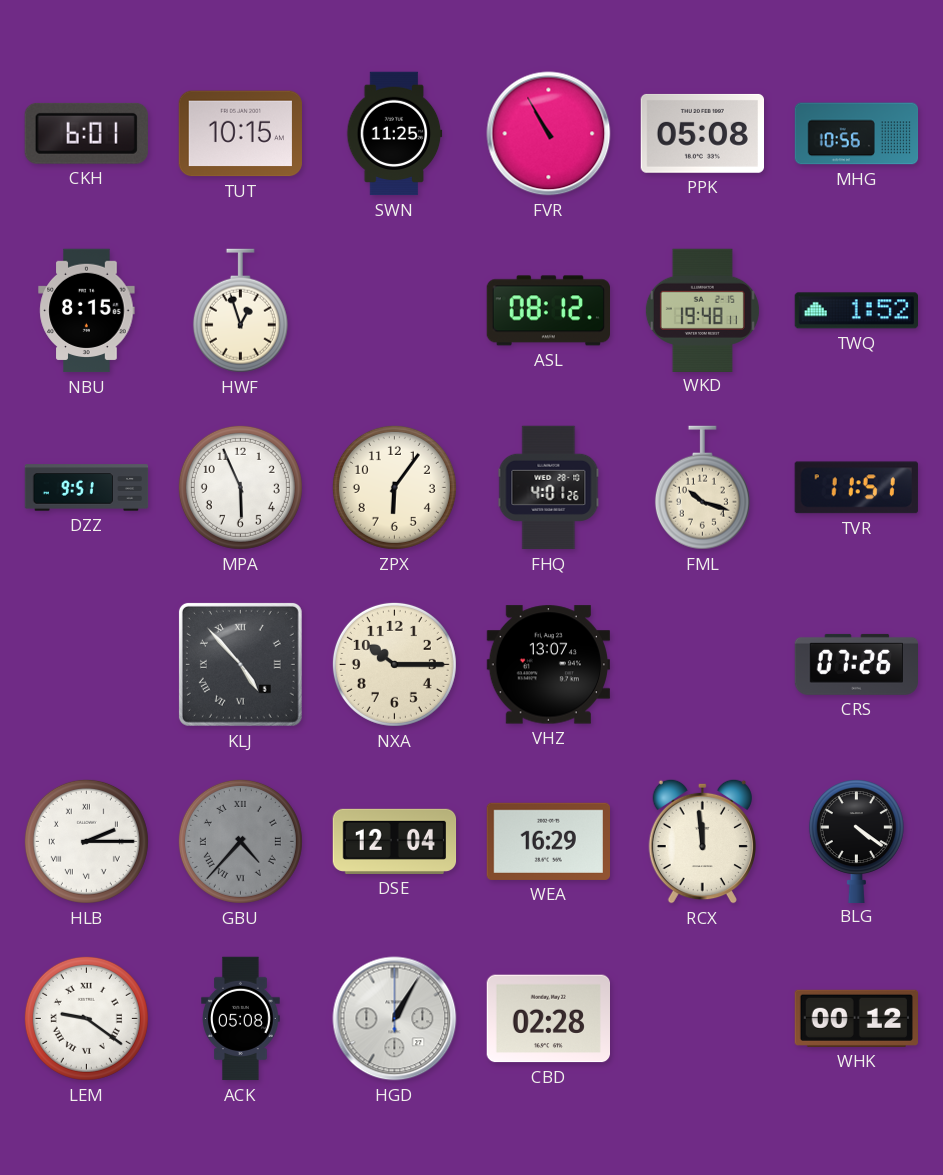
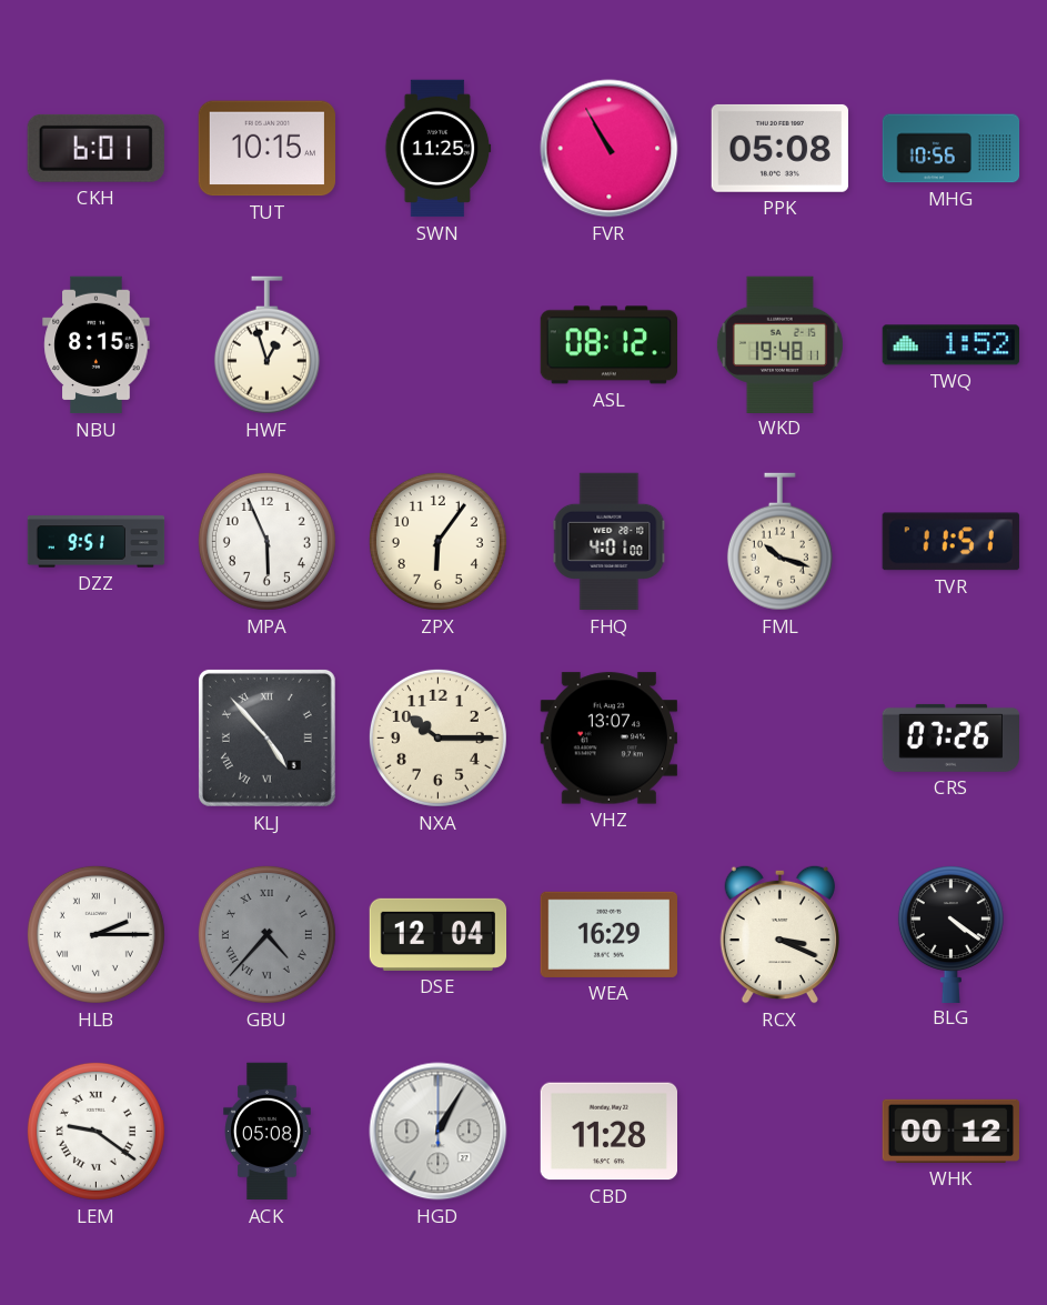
FHQ: 4:01:26 -> 4:01:00 (610, 542)
RCX: 11:59 -> 3:19 (779, 934)
CBD: 02:28 -> 11:28 (608, 1132)
